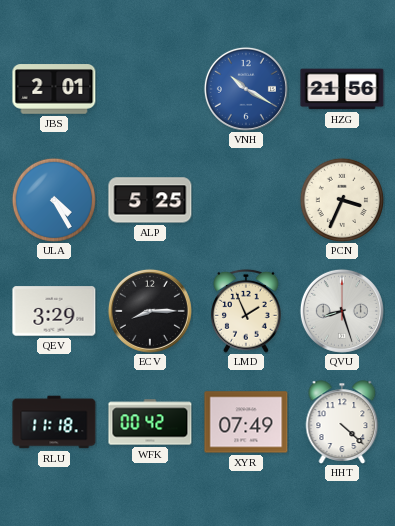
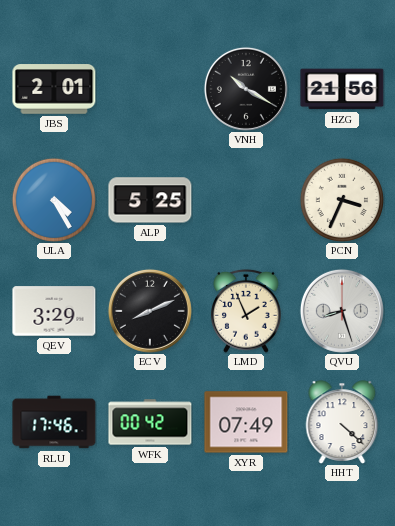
VNH dial: blue -> black (246, 89)
ECV: 8:15 -> 8:11 (150, 311)
RLU: 11:18 -> 17:46 (54, 422)
